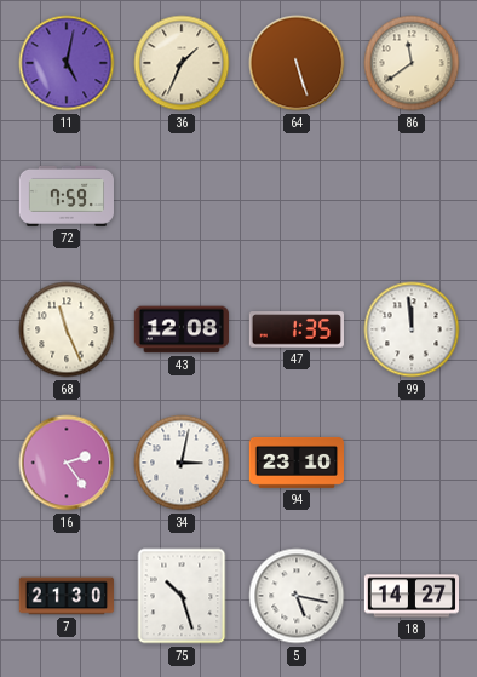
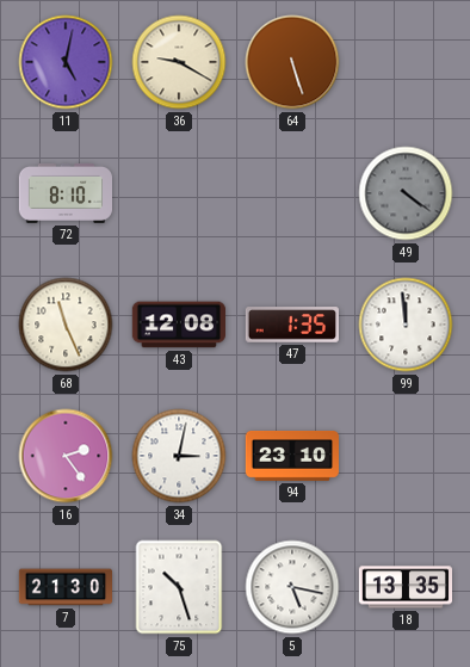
36: 1:34 -> 9:20 (179, 62)
86: 11:39 -> none (412, 63)
72: 7:59 -> 8:10 (66, 193)
49: none -> 4:21 (406, 193)
18: 14:27 -> 13:35 (406, 587)
